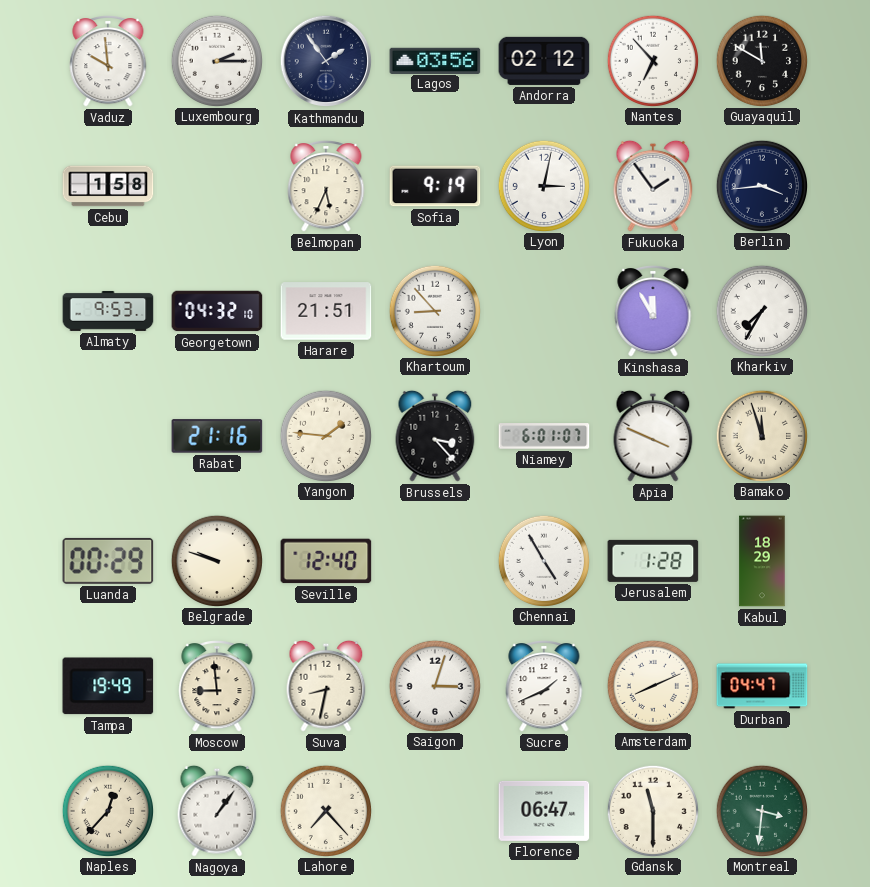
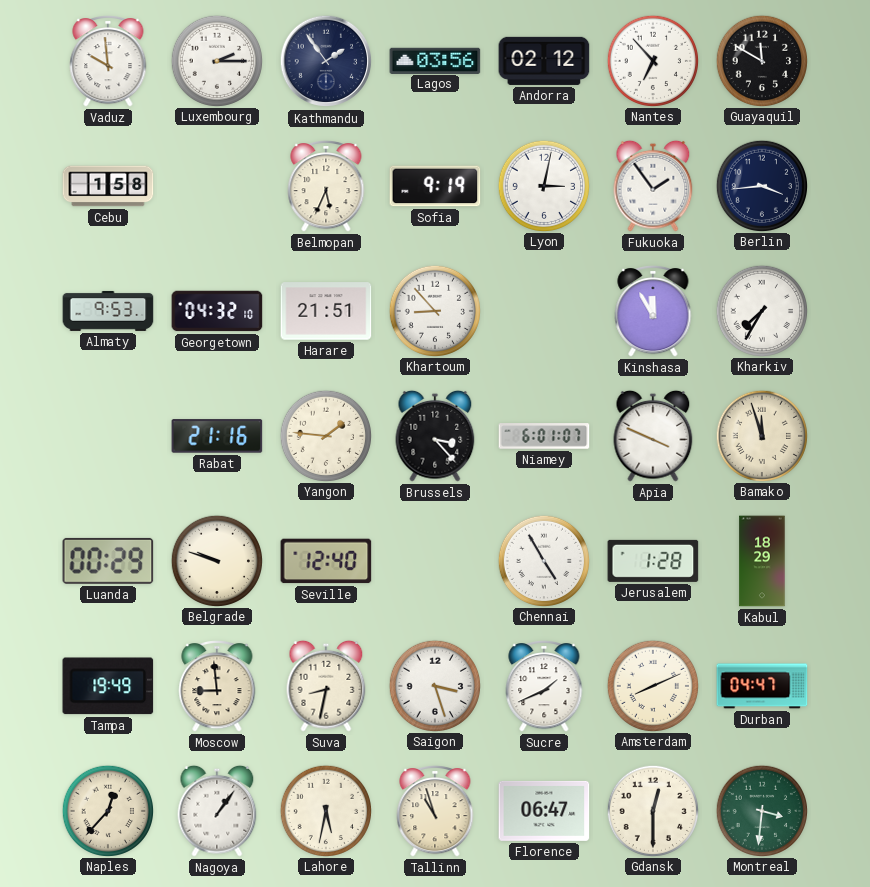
Saigon: 3:03 -> 3:27 (434, 685)
Lahore: 7:23 -> 5:32 (325, 810)
Tallinn: none -> 10:57 (435, 812)
Gdansk: 11:30 -> 12:30 (652, 810)
